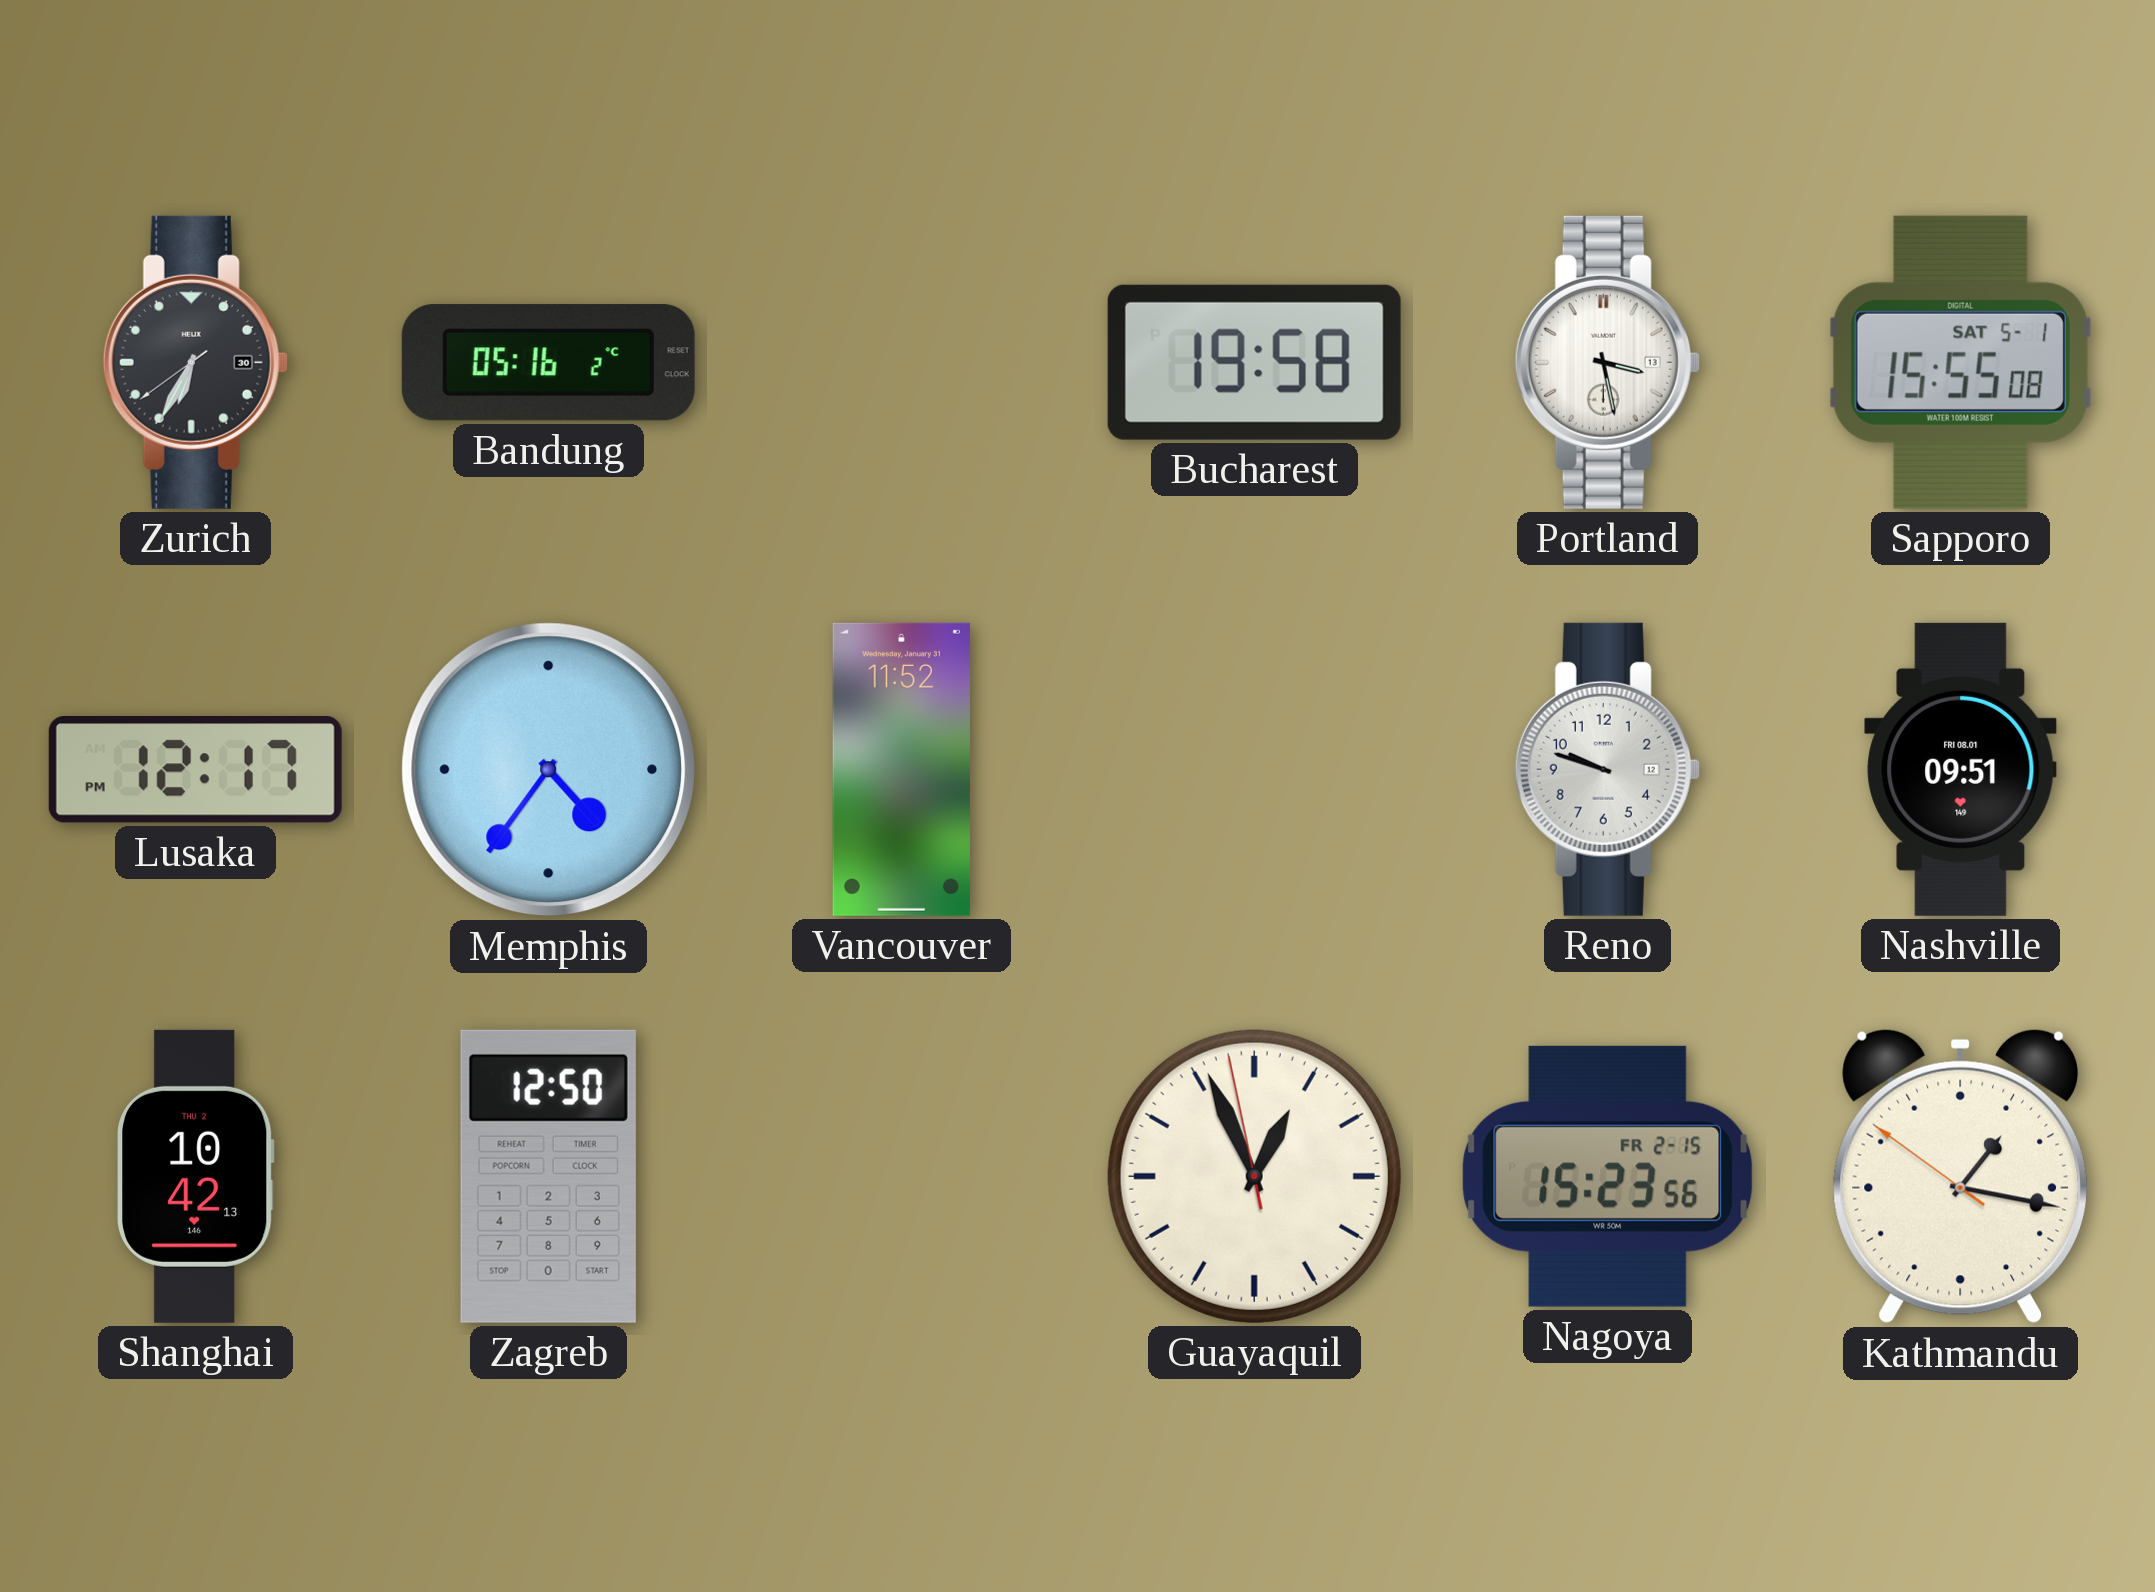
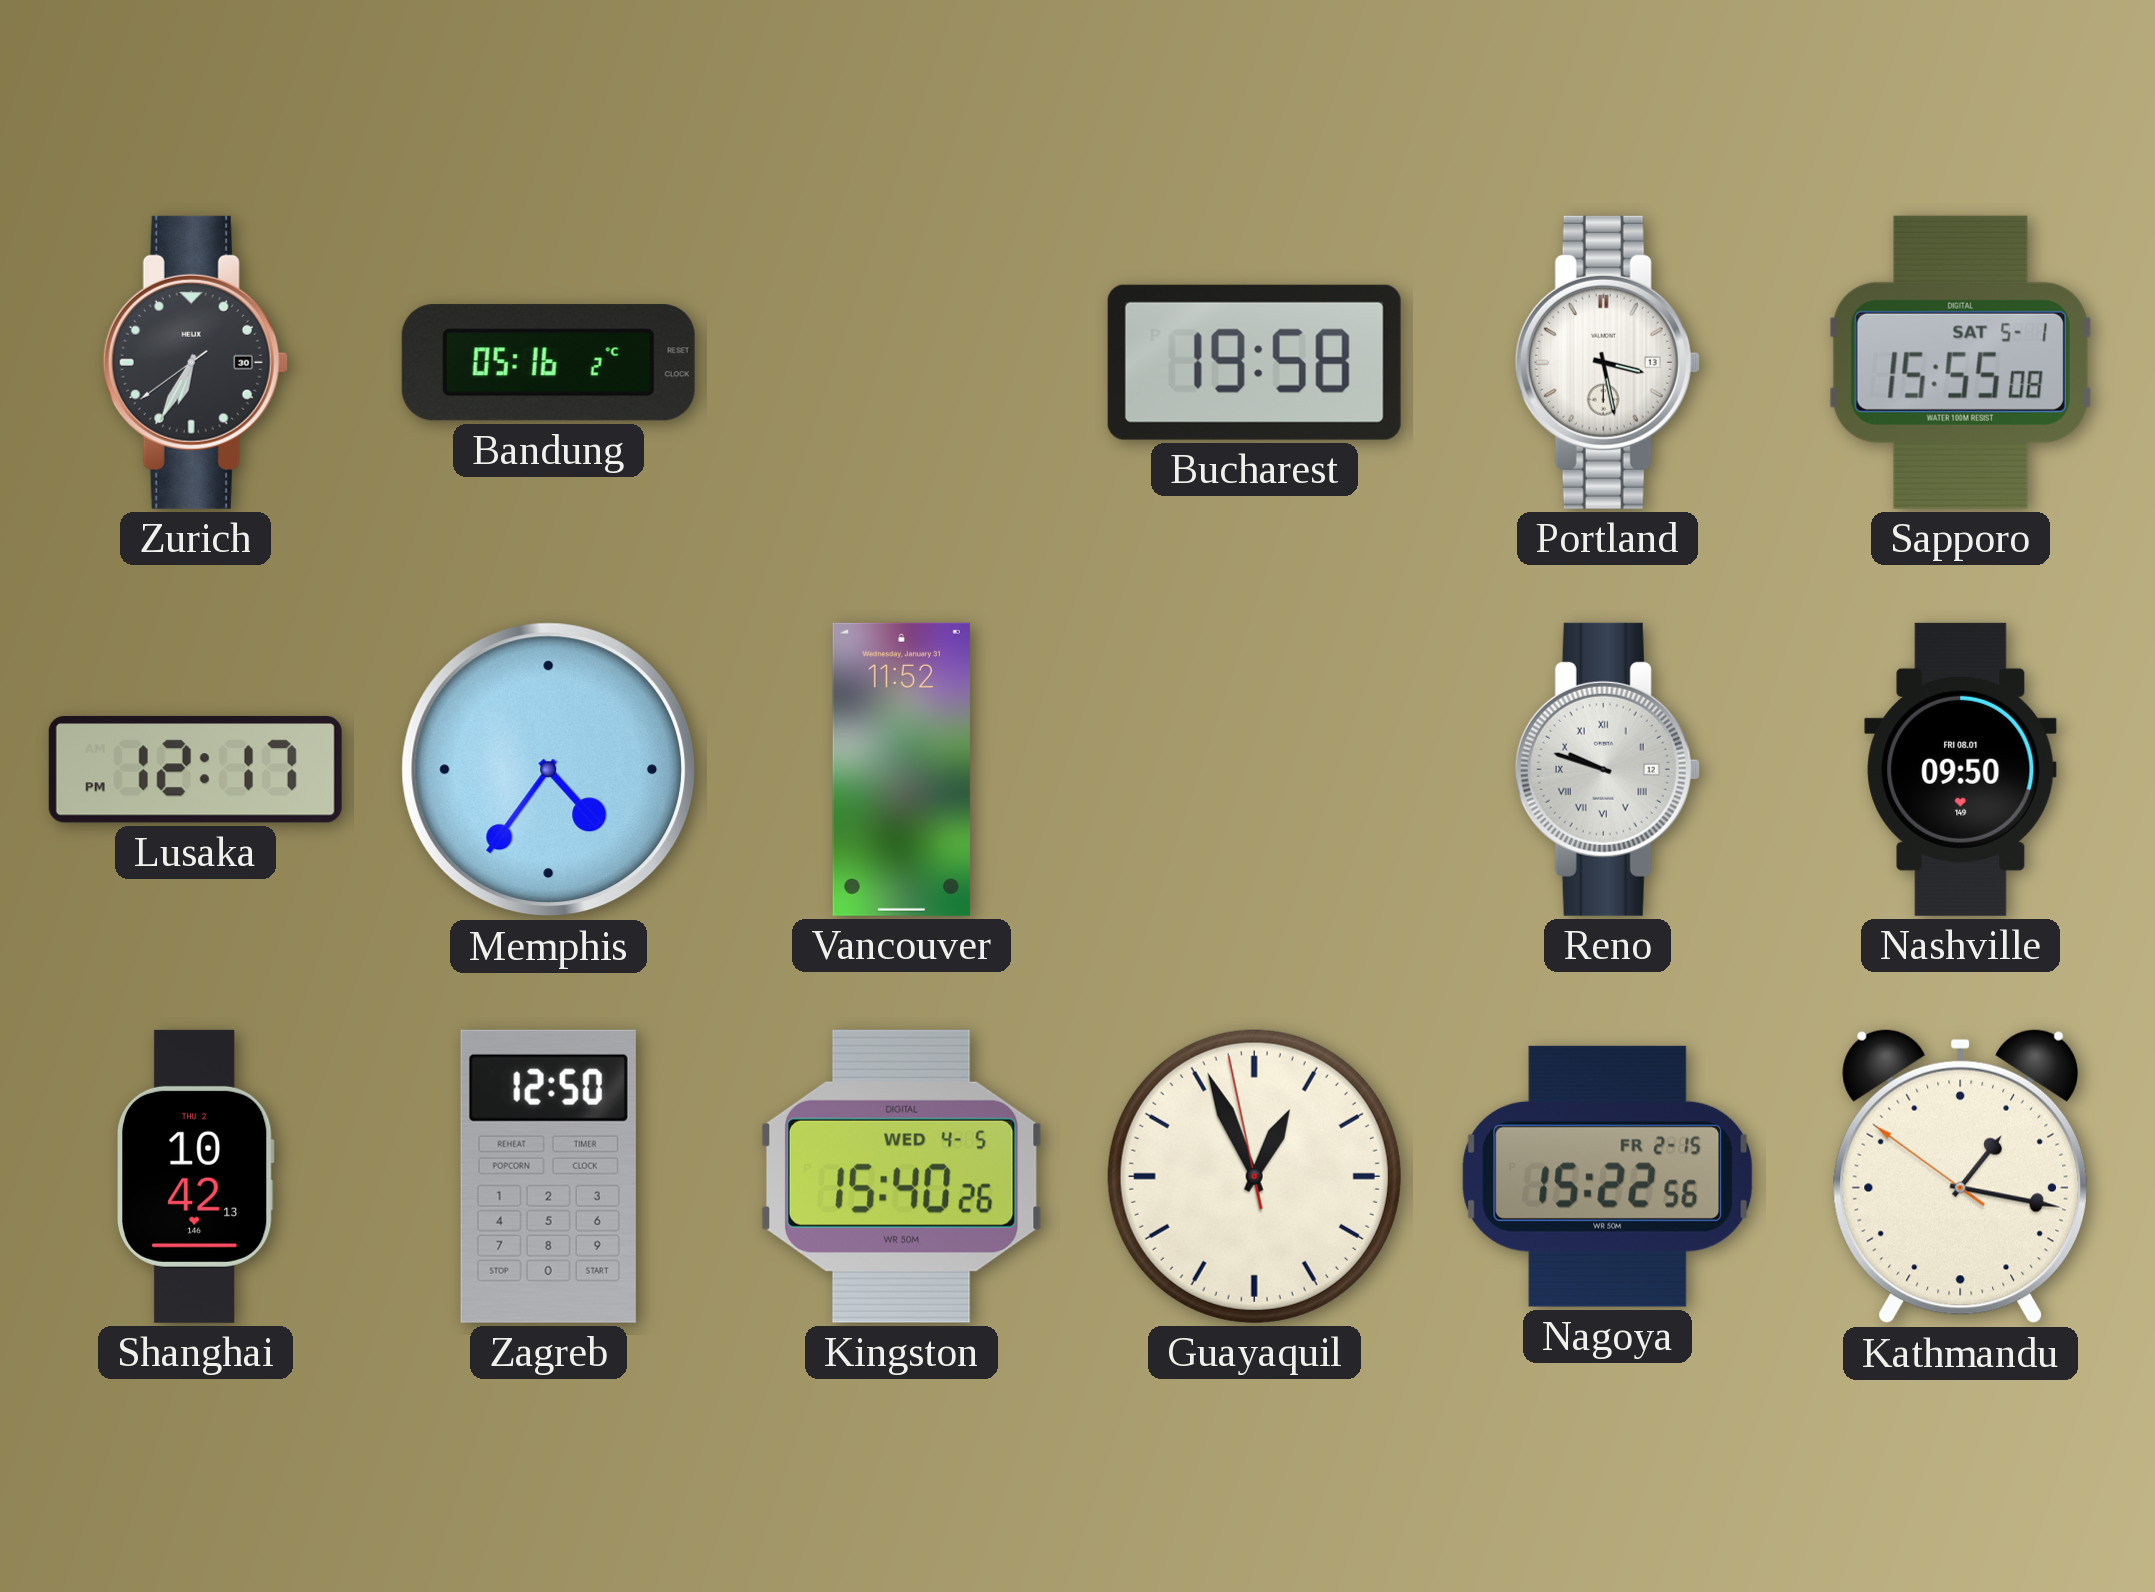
Reno numerals: Arabic -> Roman (1607, 769)
Nashville: 09:51 -> 09:50 (1961, 769)
Kingston: none -> 15:40 (901, 1176)
Nagoya: 15:23 -> 15:22 (1608, 1176)
